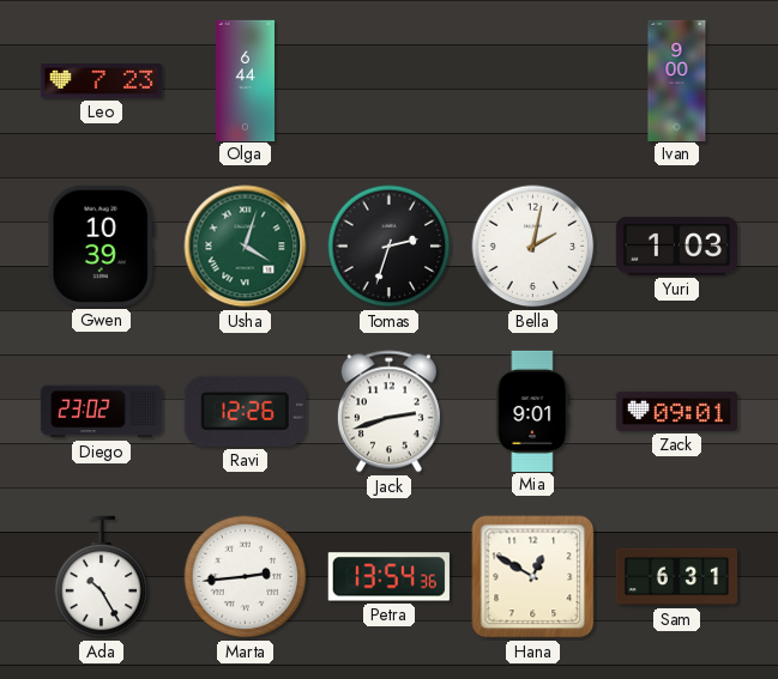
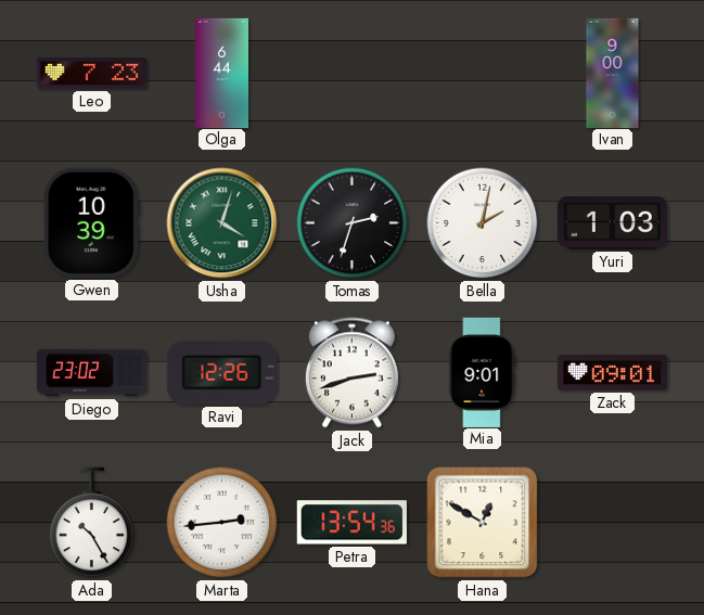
Sam: 6:31 -> none (676, 577)
